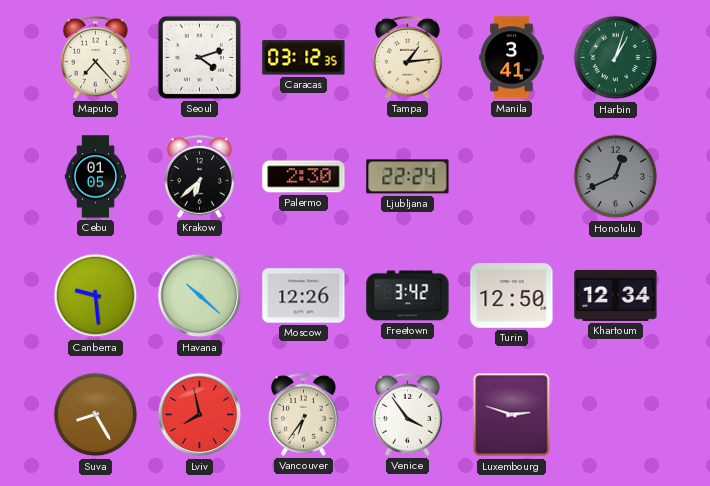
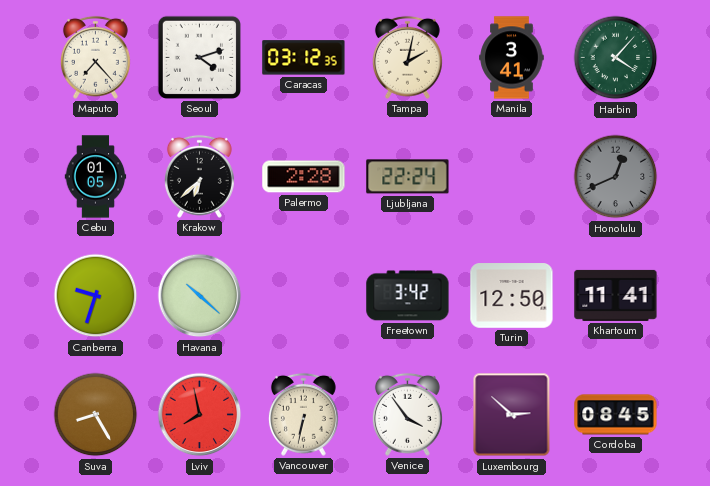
Tampa: 1:14 -> 2:02 (407, 57)
Harbin: 1:03 -> 4:07 (616, 58)
Palermo: 2:30 -> 2:28 (304, 177)
Canberra: 9:29 -> 9:33 (96, 296)
Moscow: 12:26 -> none (304, 296)
Khartoum: 12:34 -> 11:41 (616, 295)
Vancouver: 6:36 -> 6:32 (303, 414)
Luxembourg: 2:48 -> 2:52 (512, 415)
Cordoba: none -> 08:45 (616, 415)
